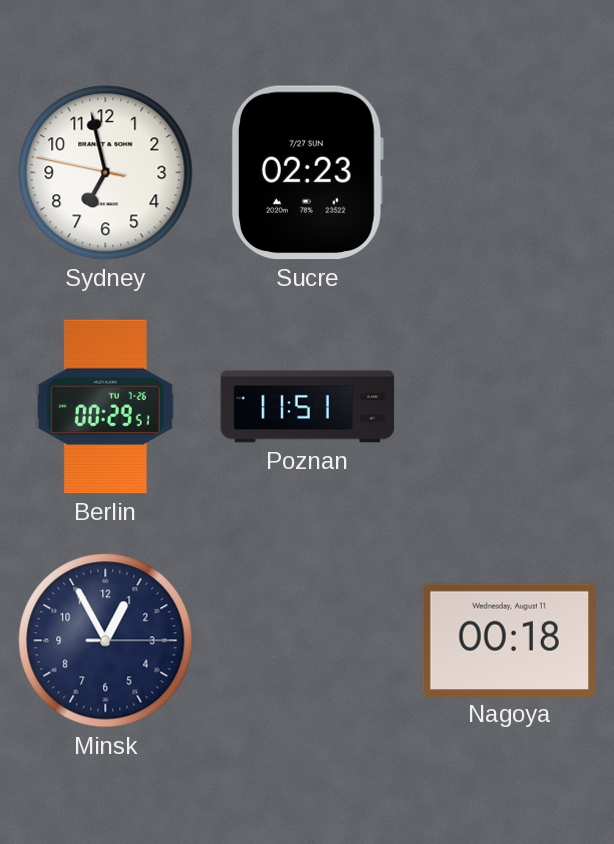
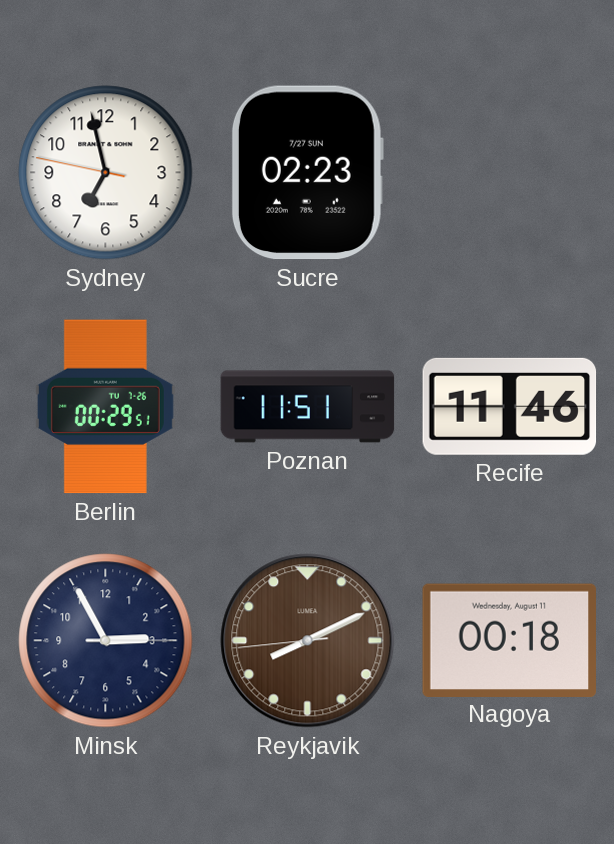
Recife: none -> 11:46 (510, 406)
Minsk: 12:55 -> 2:55 (106, 641)
Reykjavik: none -> 8:10 (308, 641)
